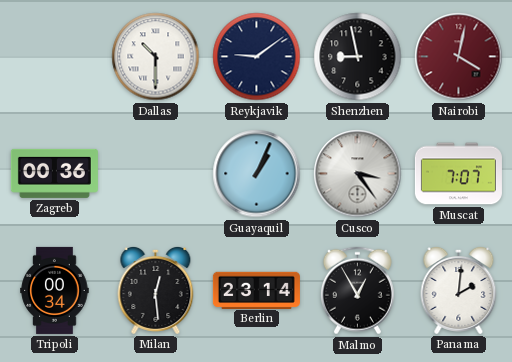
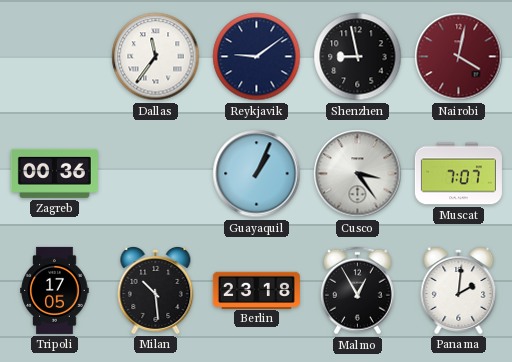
Dallas: 10:30 -> 11:36 (156, 57)
Tripoli: 00:34 -> 17:05 (55, 290)
Milan: 12:29 -> 10:29 (156, 290)
Berlin: 23:14 -> 23:18 (256, 290)
